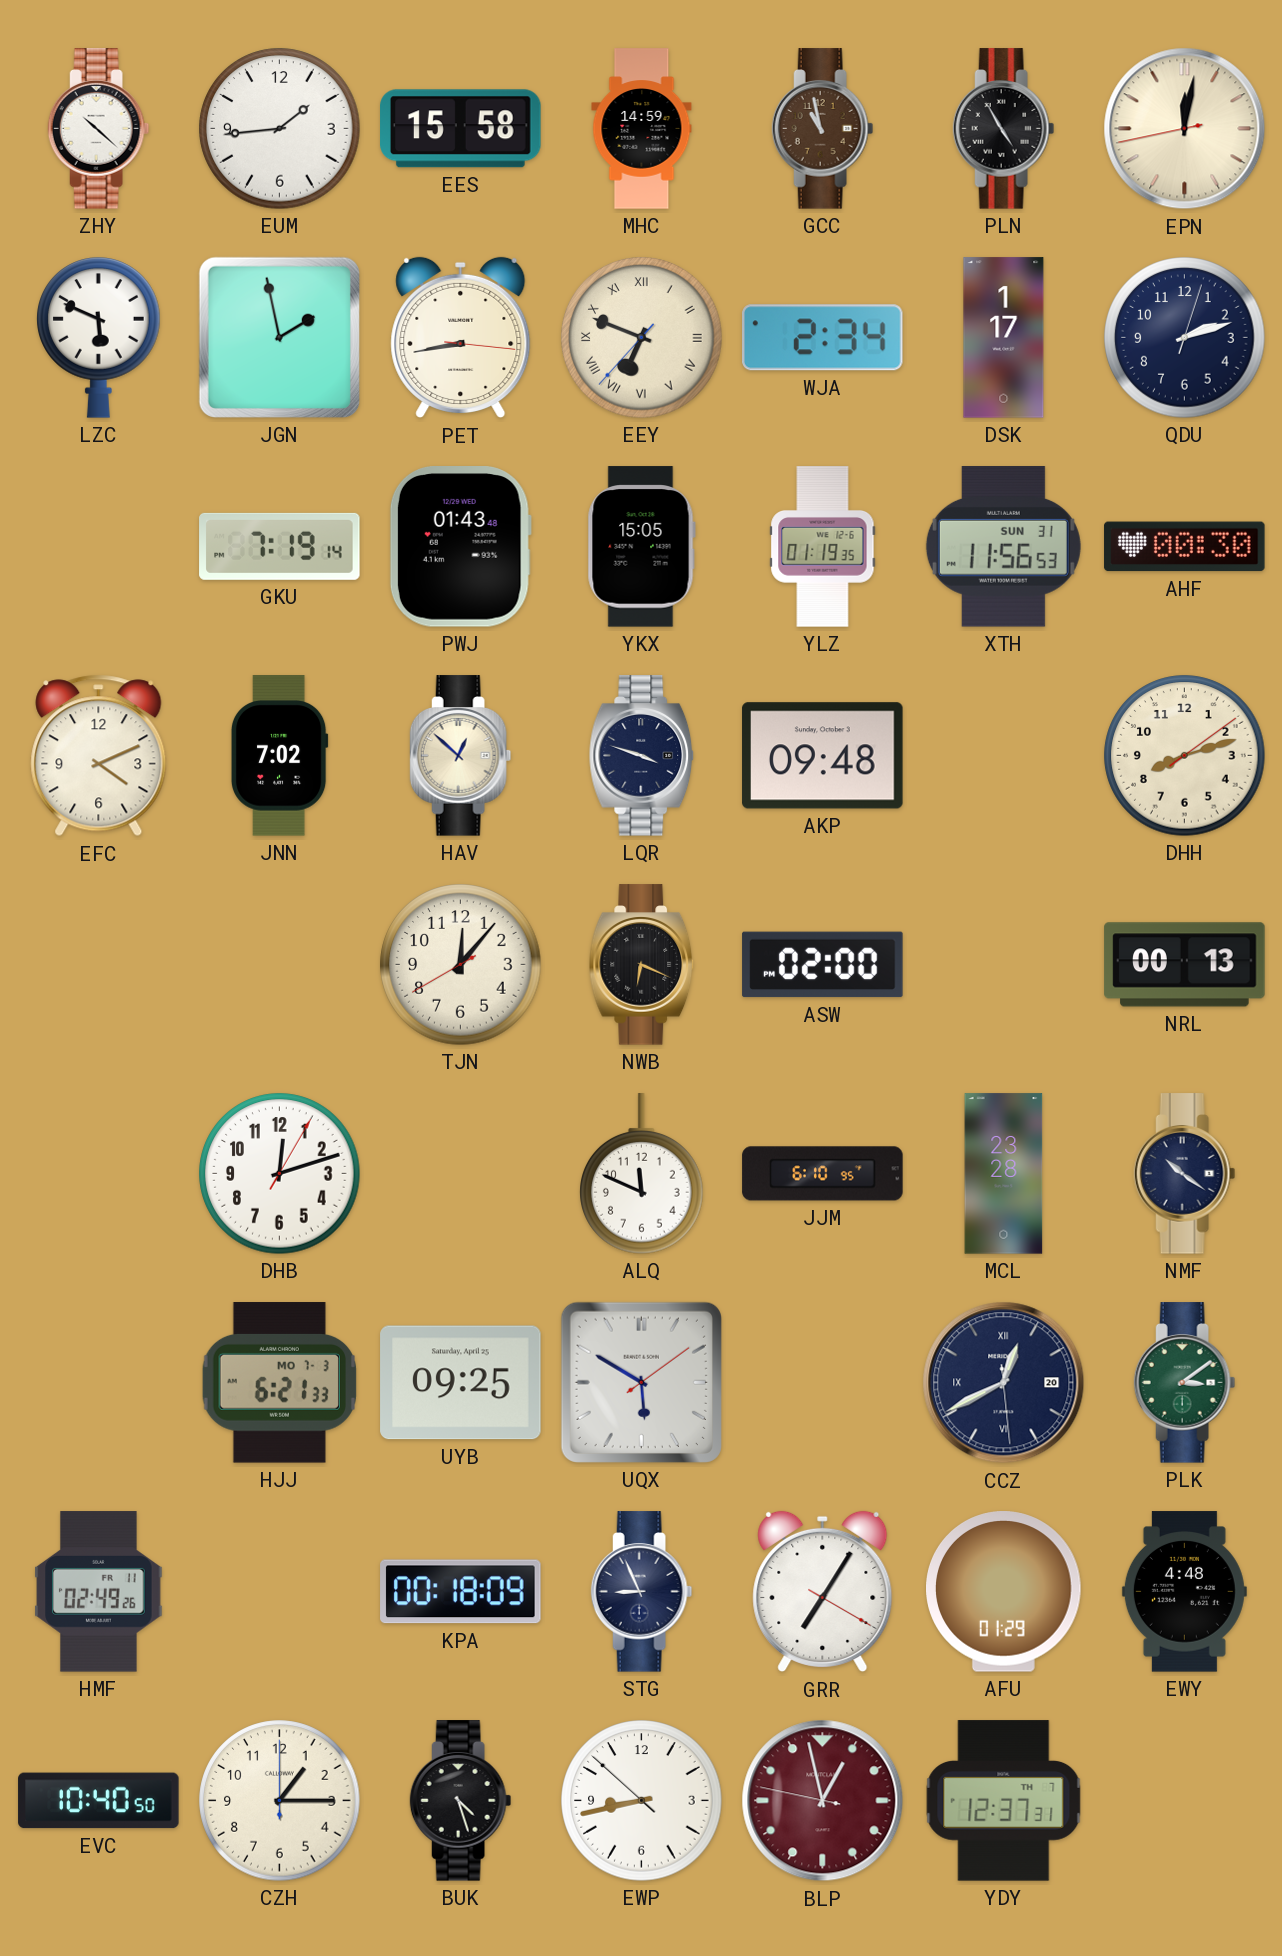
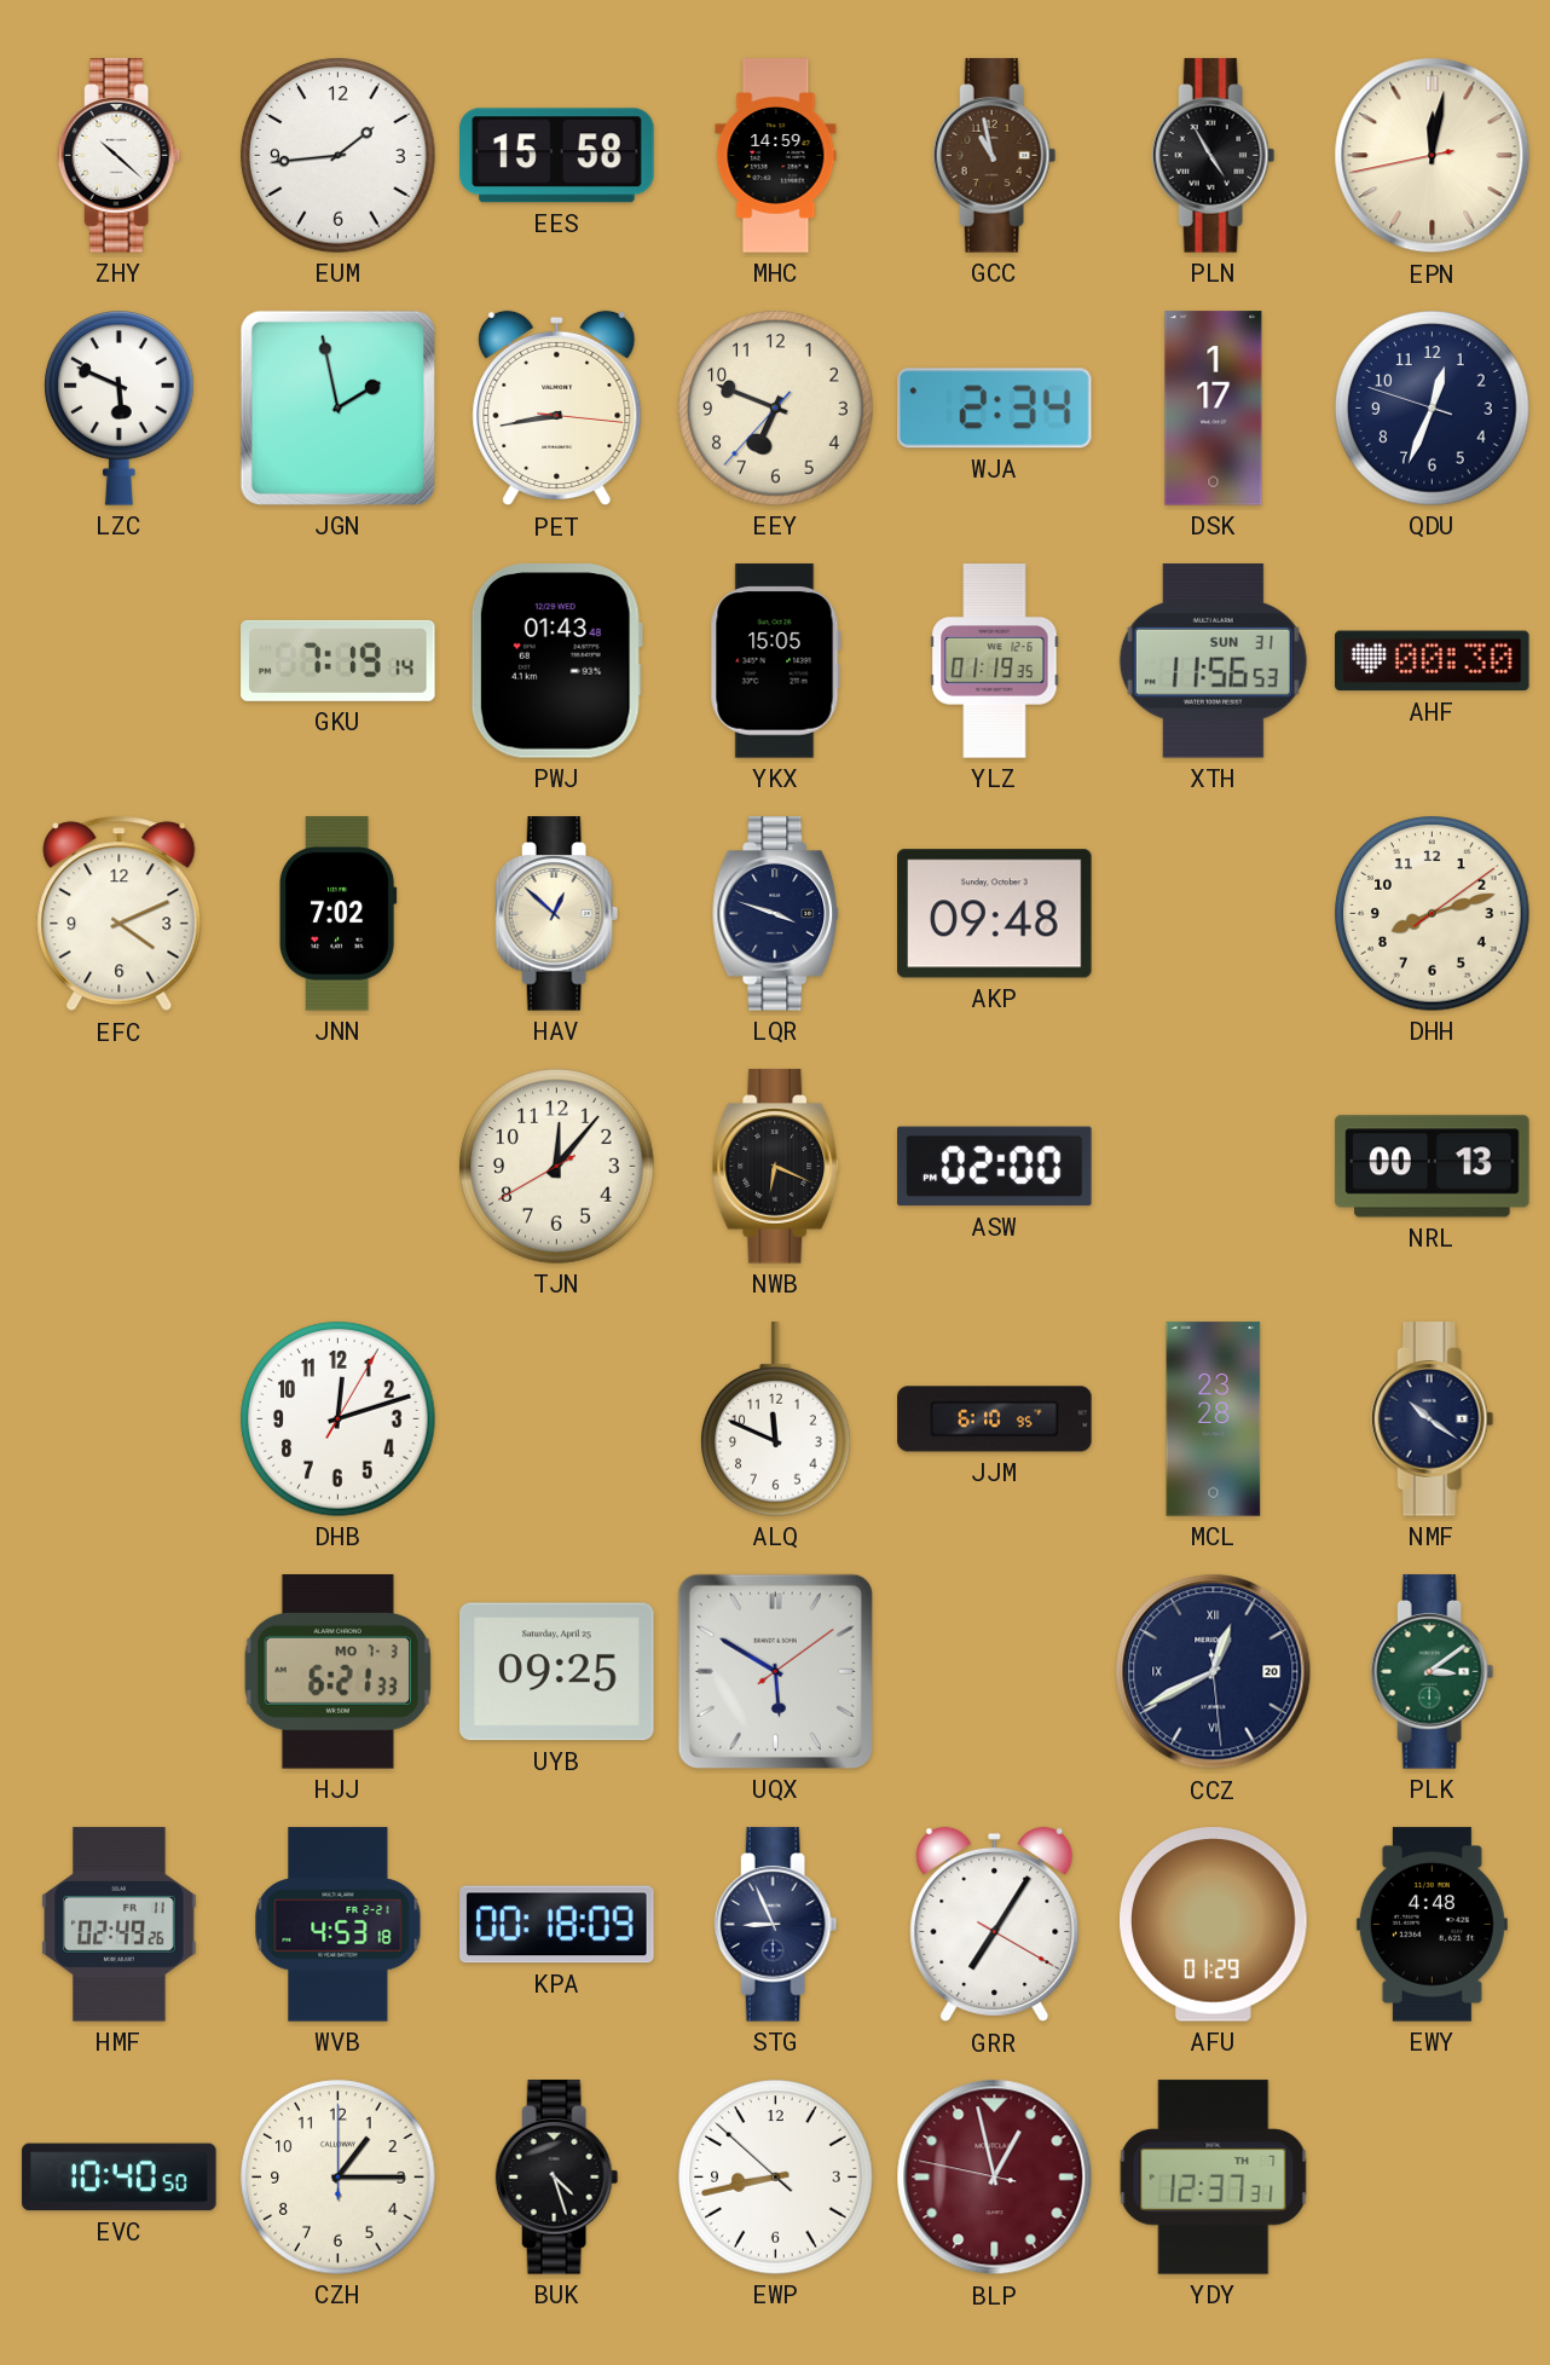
EEY numerals: Roman -> Arabic (776, 409)
QDU: 2:12 -> 12:33 (1433, 409)
WVB: none -> 4:53 (339, 1925)
